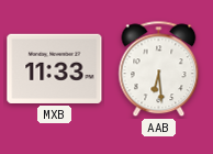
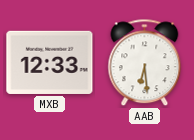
MXB: 11:33 -> 12:33 (50, 62)
